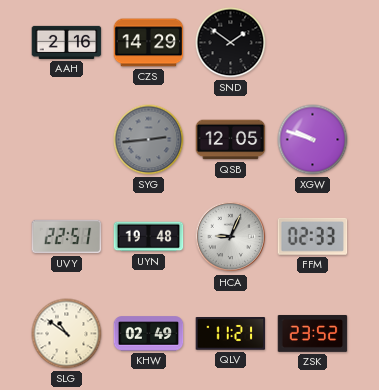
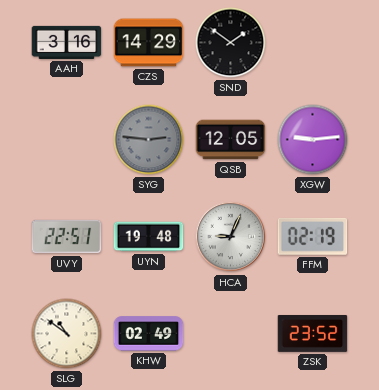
AAH: 2:16 -> 3:16 (67, 42)
SYG: 2:44 -> 2:46 (149, 140)
XGW: 9:48 -> 9:14 (313, 140)
FFM: 02:33 -> 02:19 (313, 236)
QLV: 11:21 -> none (231, 334)
